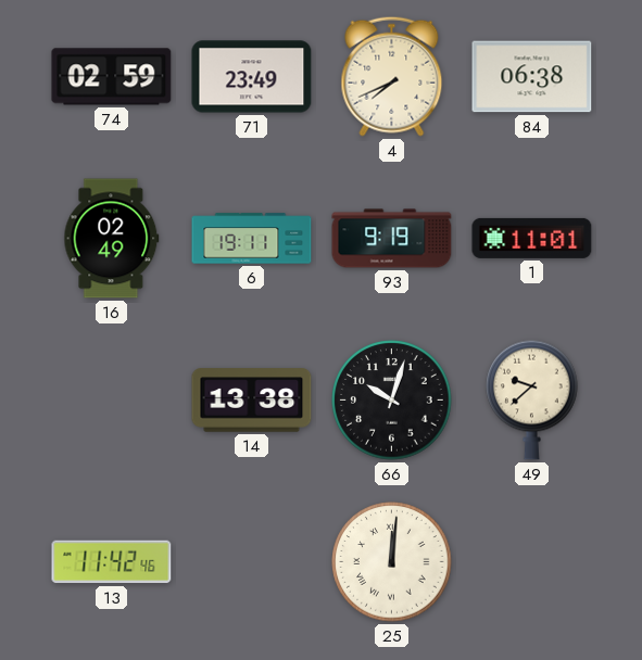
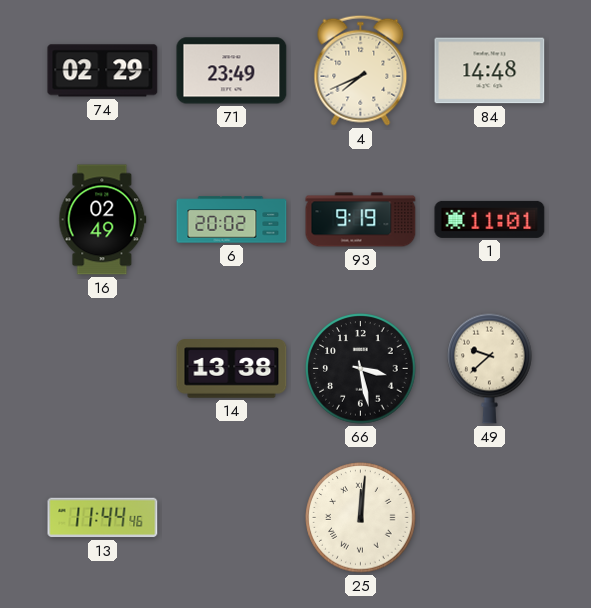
74: 02:59 -> 02:29 (103, 71)
84: 06:38 -> 14:48 (490, 71)
6: 19:11 -> 20:02 (232, 220)
66: 10:03 -> 3:28 (361, 369)
13: 11:42 -> 11:44 (103, 518)
